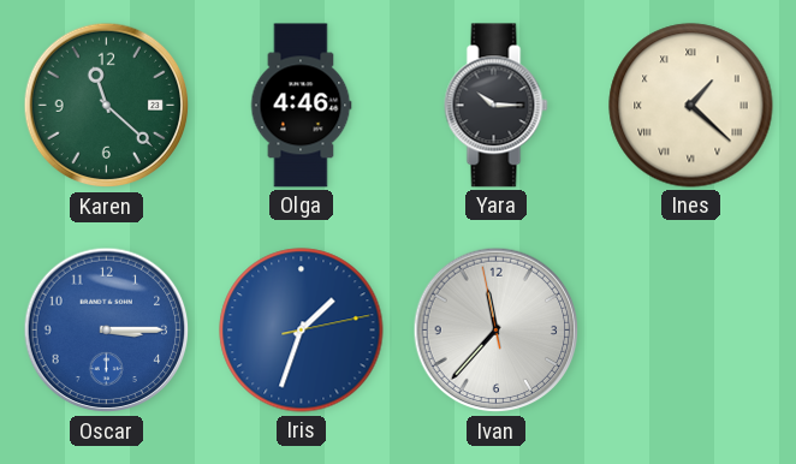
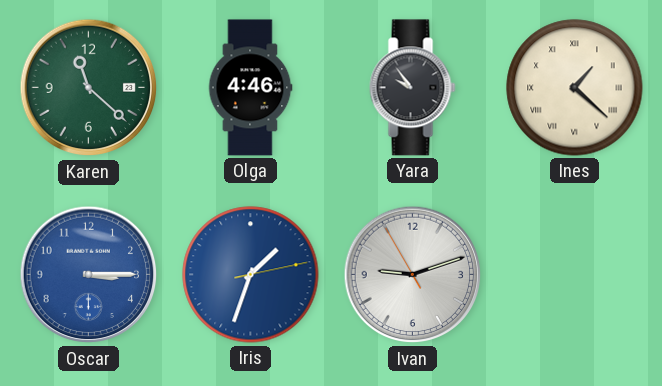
Yara: 10:15 -> 9:54 (413, 88)
Ivan: 11:36 -> 9:11 (413, 275)
